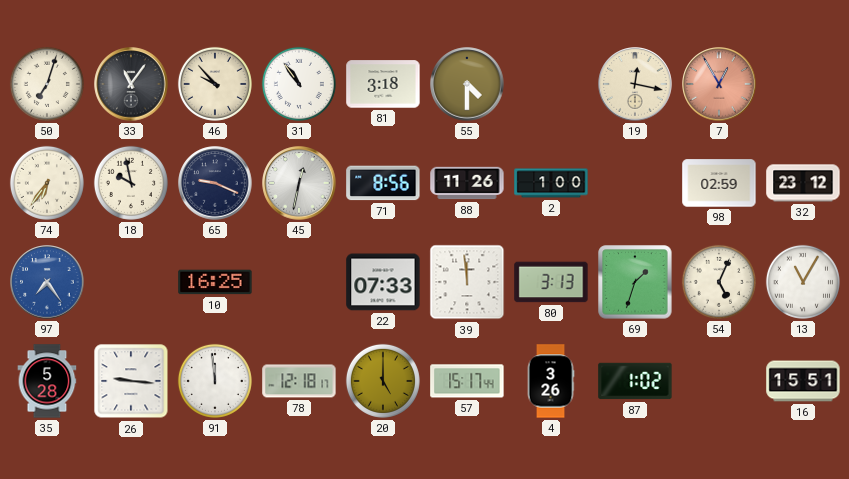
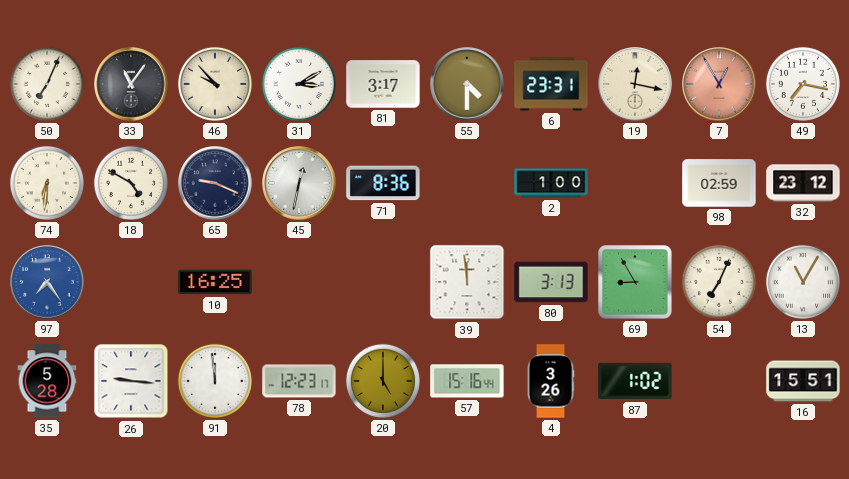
50: 7:03 -> 7:04 (47, 84)
31: 10:54 -> 3:10 (299, 84)
81: 3:18 -> 3:17 (383, 84)
6: none -> 23:31 (551, 84)
49: none -> 7:17 (803, 84)
74: 6:36 -> 6:31 (47, 183)
18: 9:58 -> 4:50 (131, 183)
71: 8:56 -> 8:36 (383, 183)
88: 11:26 -> none (467, 183)
22: 07:33 -> none (383, 282)
69: 1:33 -> 8:55 (635, 282)
54: 5:04 -> 7:04 (719, 282)
78: 12:18 -> 12:23 (299, 381)
57: 15:17 -> 15:16 (467, 381)
